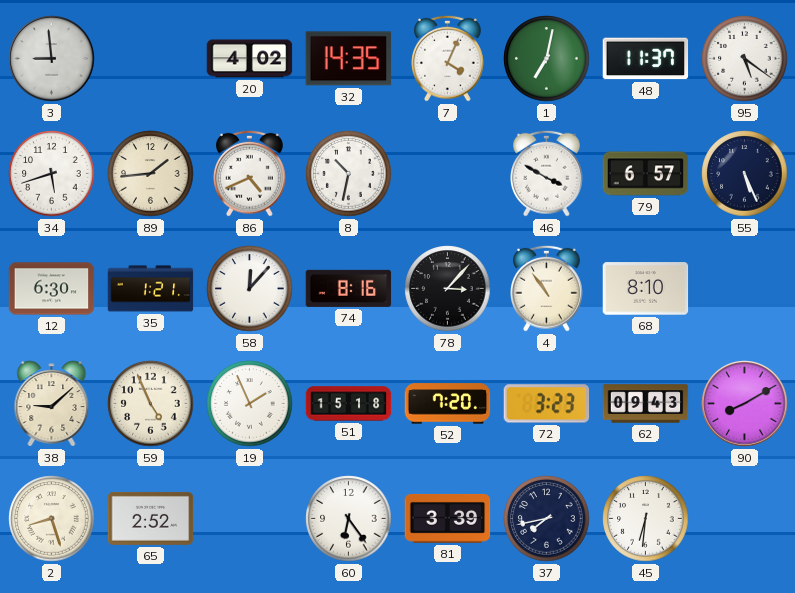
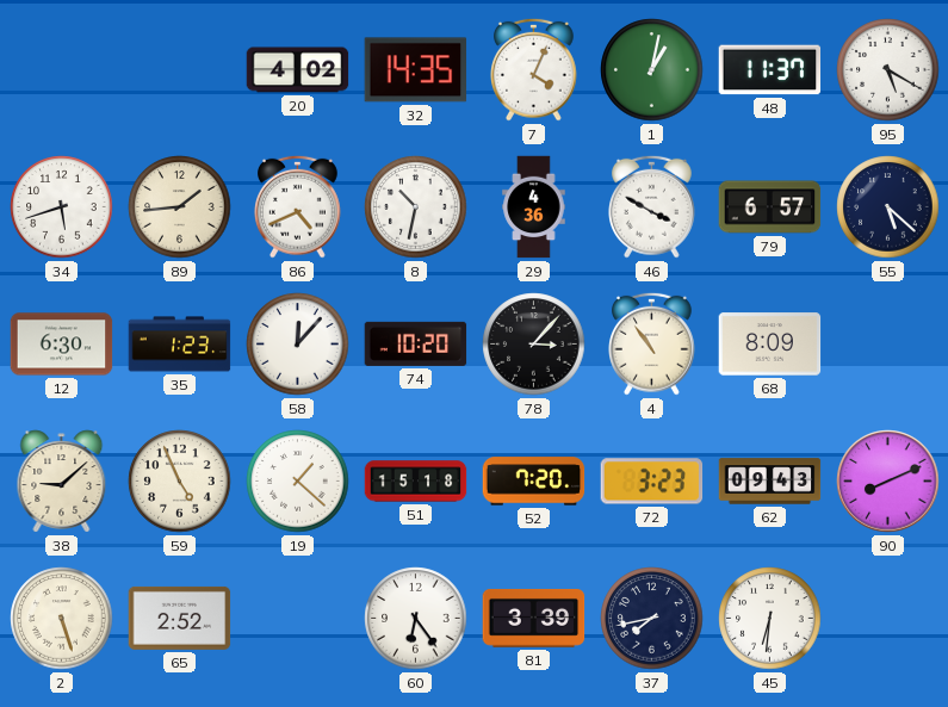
3: 8:59 -> none (52, 59)
1: 7:02 -> 1:02 (652, 70)
95: 5:21 -> 5:20 (888, 70)
29: none -> 4:36 (534, 207)
55: 5:26 -> 5:22 (888, 207)
35: 1:21 -> 1:23 (180, 345)
74: 8:16 -> 10:20 (416, 343)
68: 8:10 -> 8:09 (770, 345)
19: 1:56 -> 1:22 (298, 482)
90: 8:10 -> 8:11 (888, 482)
2: 8:27 -> 5:27 (62, 619)
